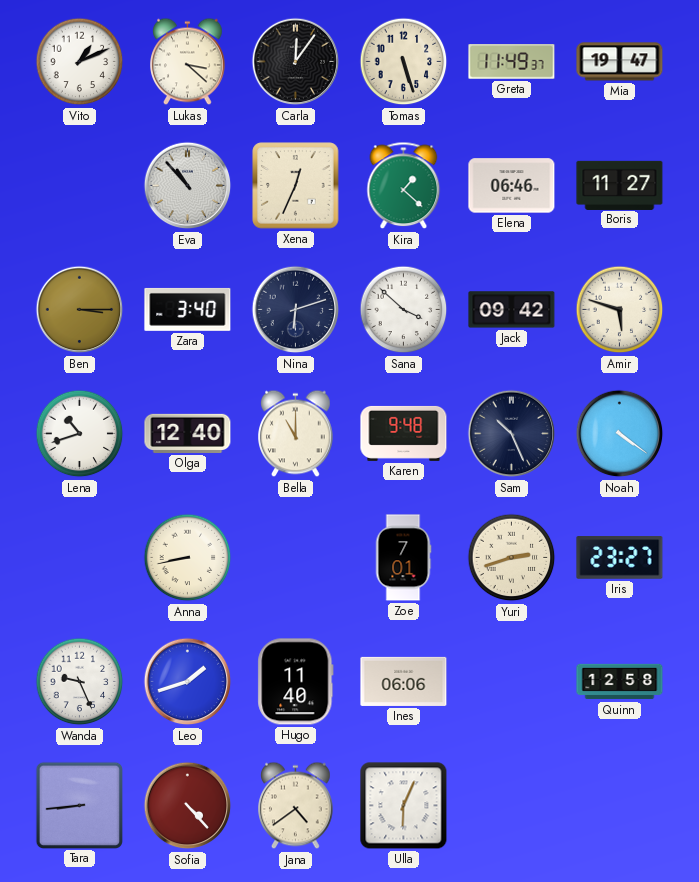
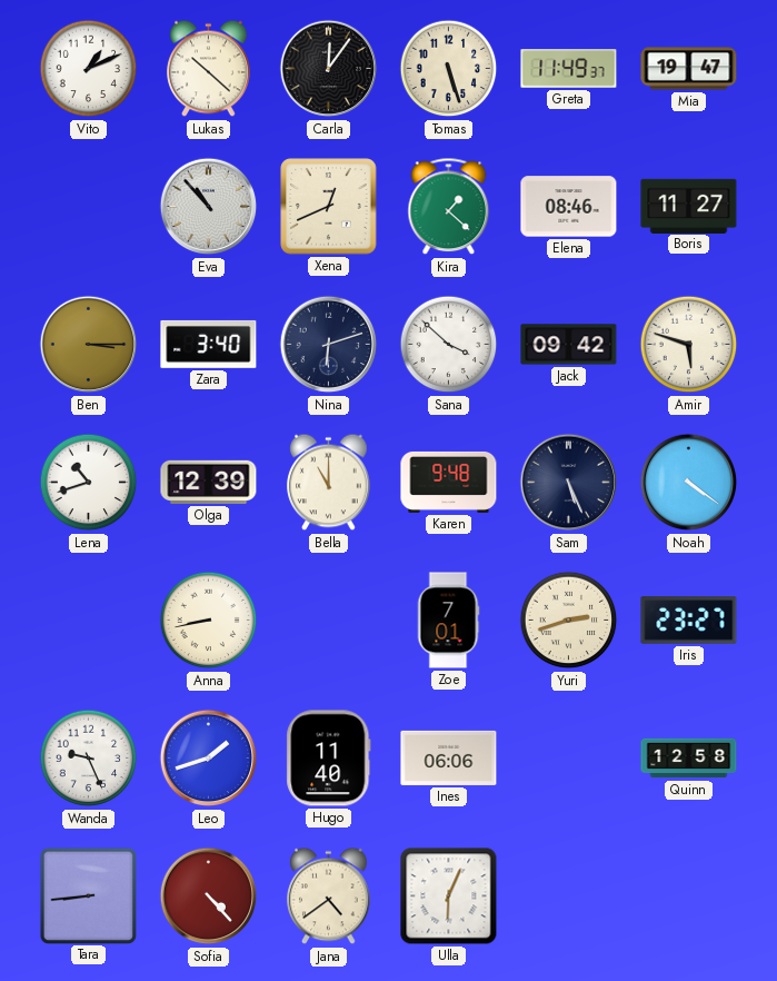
Lukas: 3:22 -> 10:22 (209, 69)
Xena: 12:34 -> 12:41 (329, 207)
Elena: 06:46 -> 08:46 (569, 207)
Olga: 12:40 -> 12:39 (209, 482)
Sam: 10:26 -> 5:26 (569, 483)
